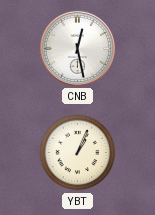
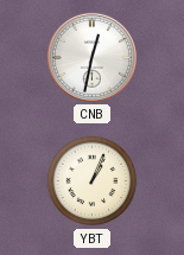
CNB: 12:28 -> 12:32 (91, 57)
